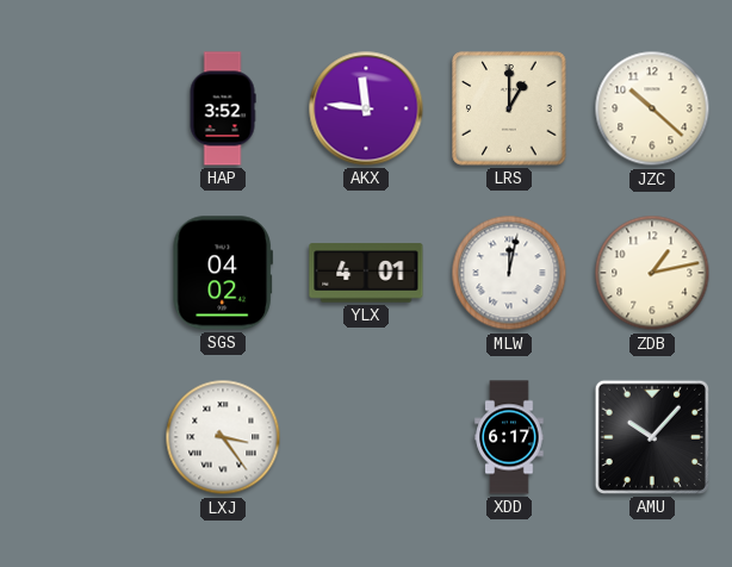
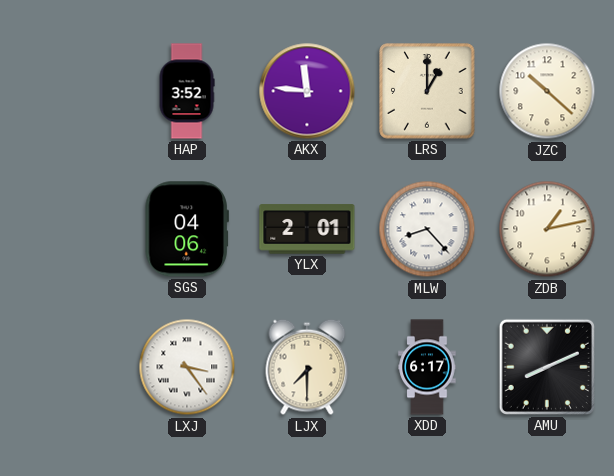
SGS: 04:02 -> 04:06 (187, 229)
YLX: 4:01 -> 2:01 (307, 229)
MLW: 12:02 -> 8:23 (427, 229)
LJX: none -> 7:30 (307, 367)
AMU: 10:07 -> 8:11 (547, 367)
